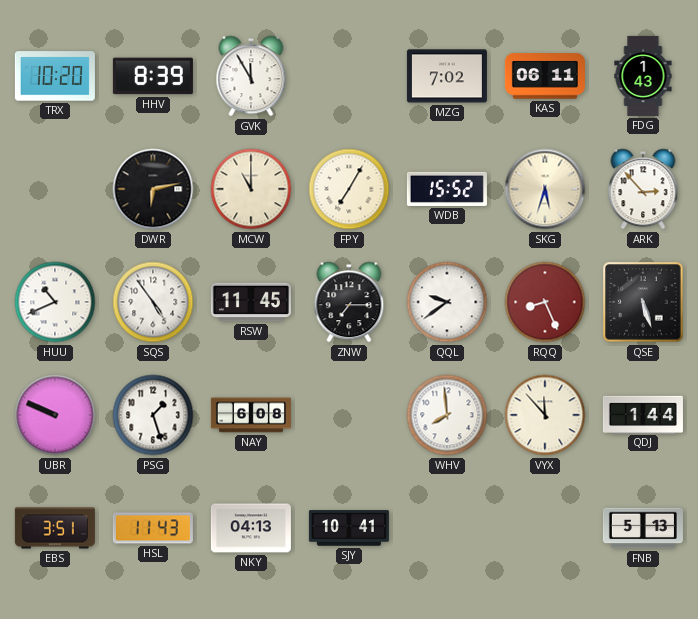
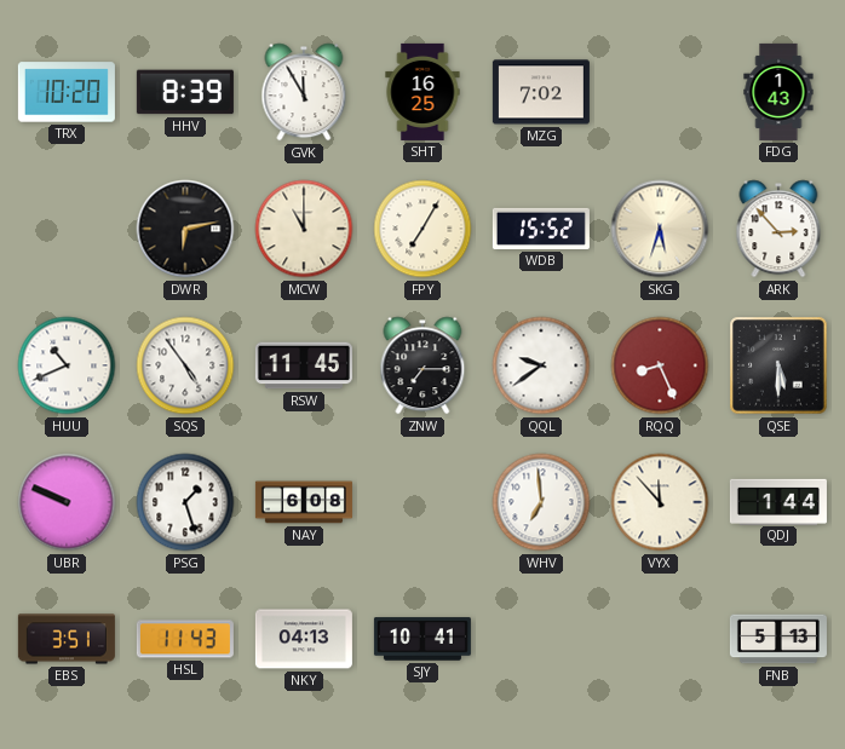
SHT: none -> 16:25 (422, 92)
KAS: 06:11 -> none (545, 76)
QSE: 5:27 -> 5:30 (778, 365)
WHV: 7:59 -> 6:59 (541, 502)
